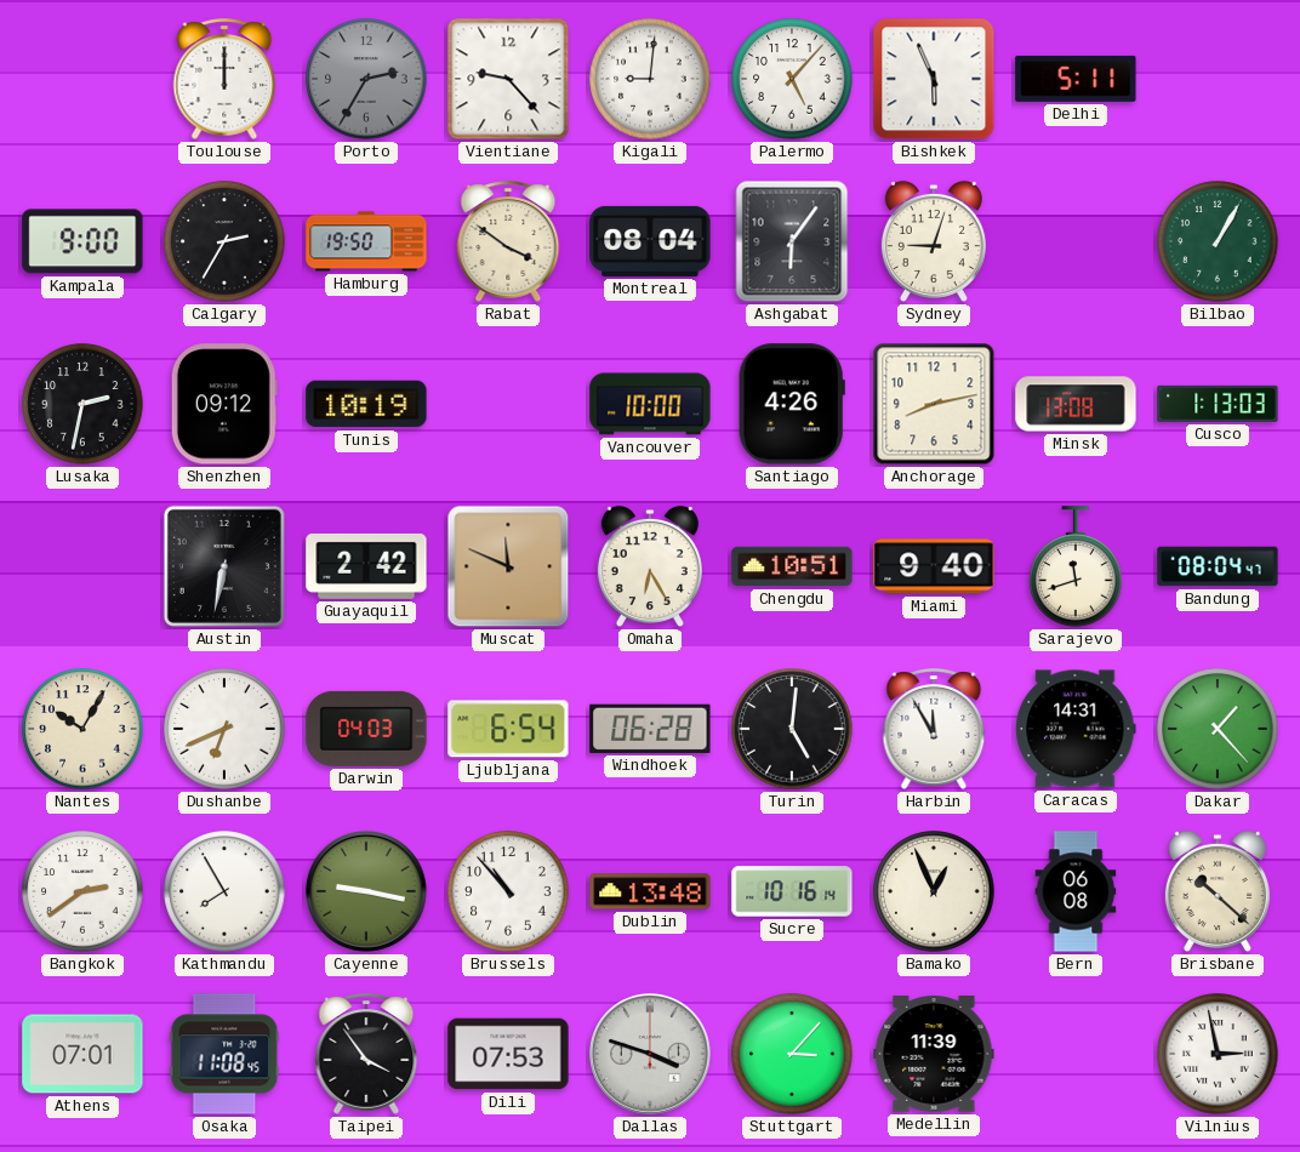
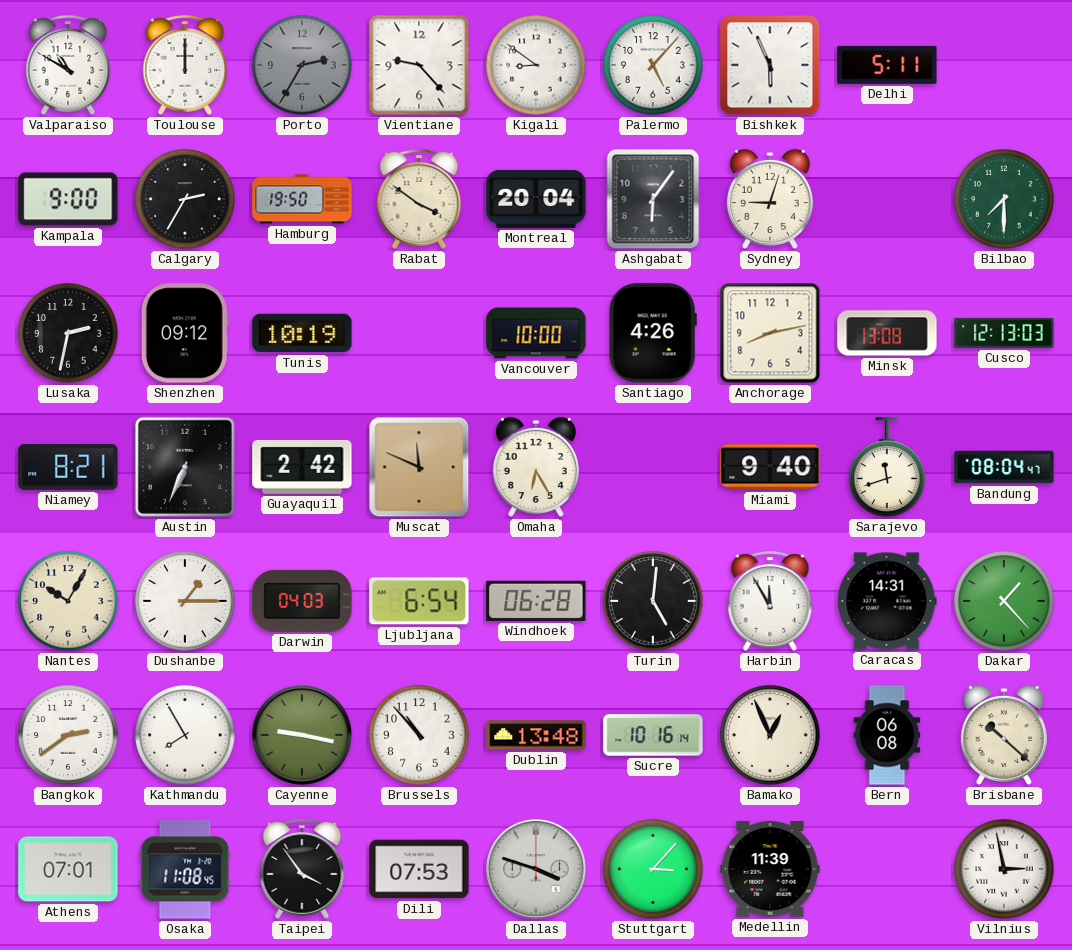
Valparaiso: none -> 10:50 (68, 65)
Kigali: 9:01 -> 8:51 (536, 65)
Montreal: 08:04 -> 20:04 (536, 199)
Bilbao: 1:05 -> 7:30 (1004, 199)
Cusco: 1:13 -> 12:13 (1004, 333)
Niamey: none -> 8:21 (68, 467)
Austin: 6:32 -> 6:34 (185, 467)
Chengdu: 10:51 -> none (792, 566)
Dushanbe: 6:41 -> 1:15 (185, 601)
